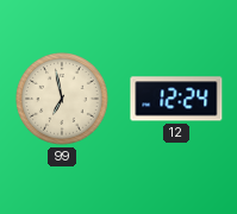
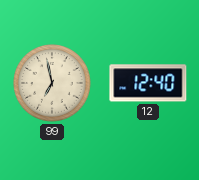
12: 12:24 -> 12:40 (148, 83)
